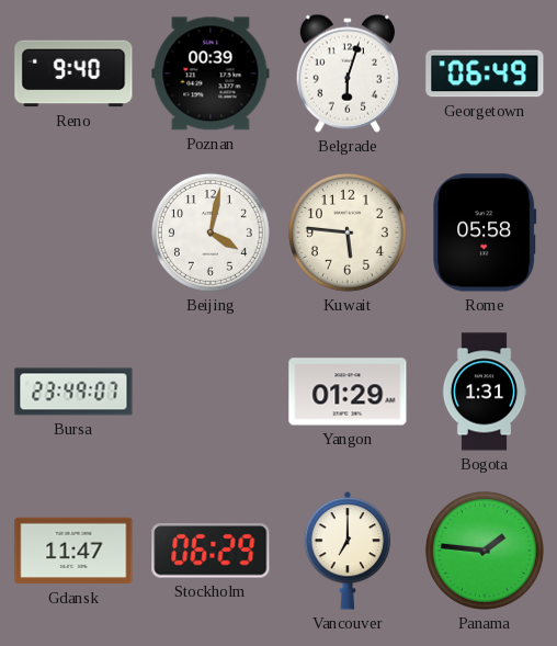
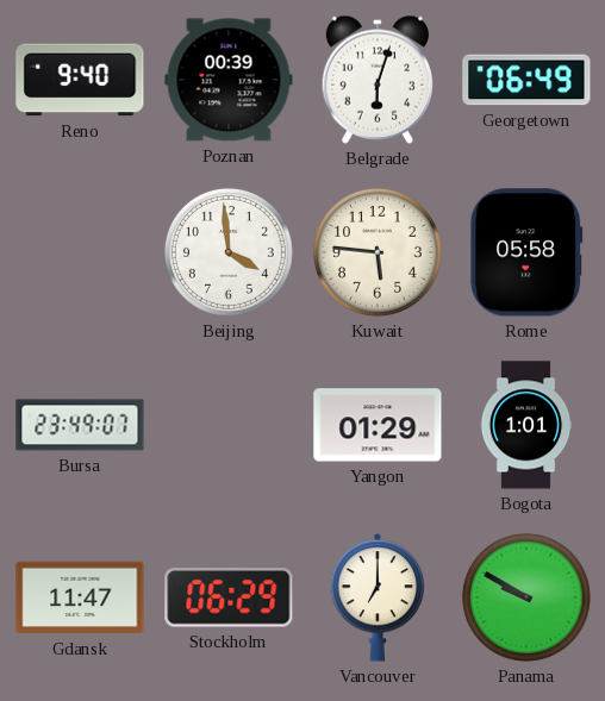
Beijing: 4:02 -> 3:59 (229, 252)
Bogota: 1:31 -> 1:01 (526, 425)
Panama: 1:46 -> 9:50 (526, 597)
